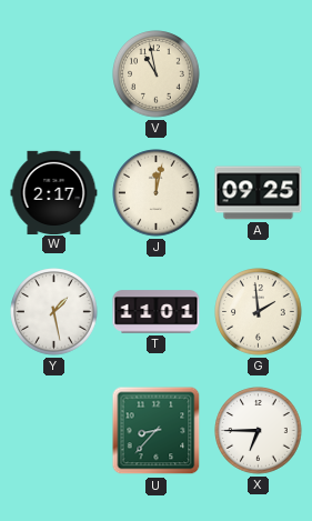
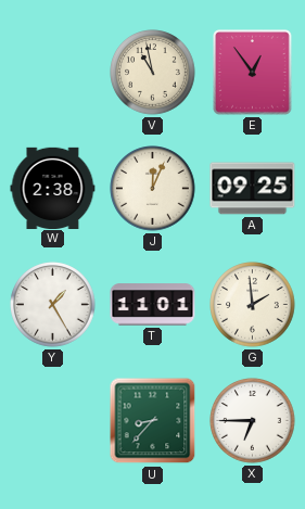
E: none -> 12:54 (253, 73)
W: 2:17 -> 2:38 (53, 188)
J: 12:02 -> 12:04 (153, 189)
Y: 1:28 -> 1:25 (53, 305)
